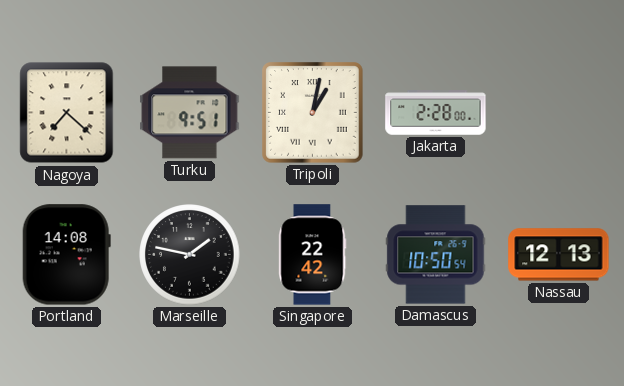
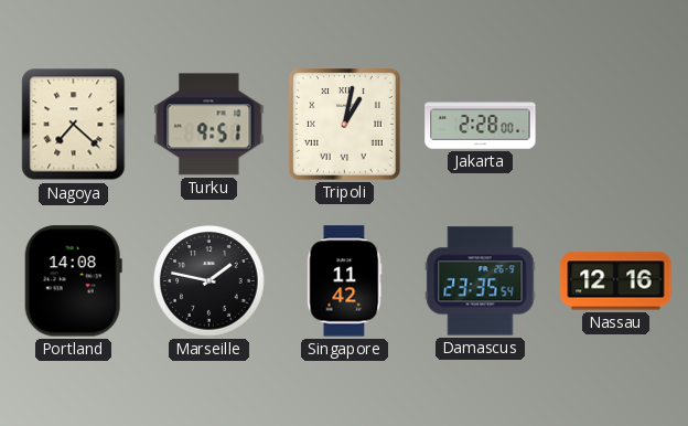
Singapore: 22:42 -> 11:42 (345, 281)
Damascus: 10:50 -> 23:35 (481, 281)
Nassau: 12:13 -> 12:16 (616, 281)
